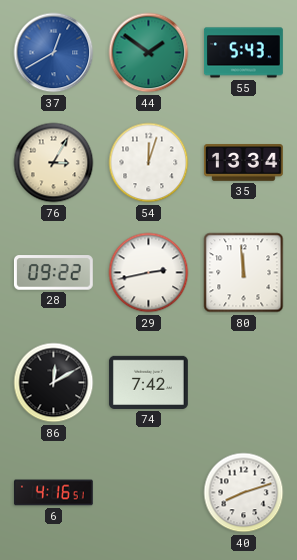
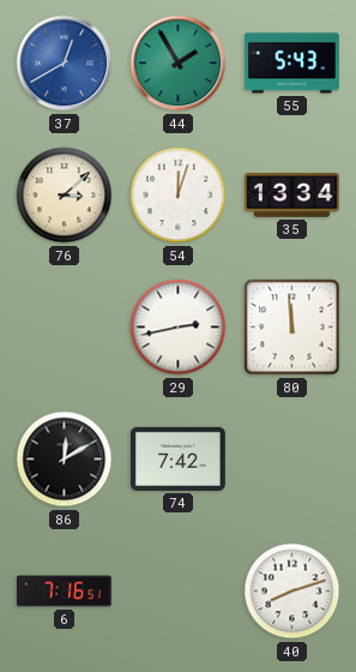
44: 1:51 -> 1:55 (179, 64)
76: 3:05 -> 3:08 (65, 196)
28: 09:22 -> none (53, 273)
6: 4:16 -> 7:16 (64, 592)
